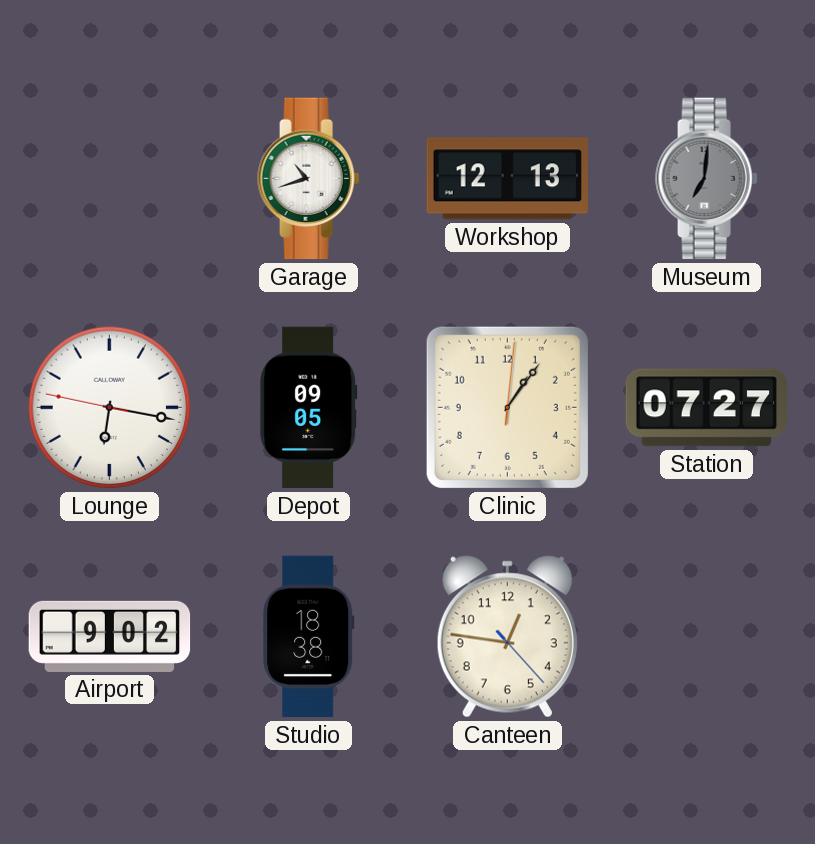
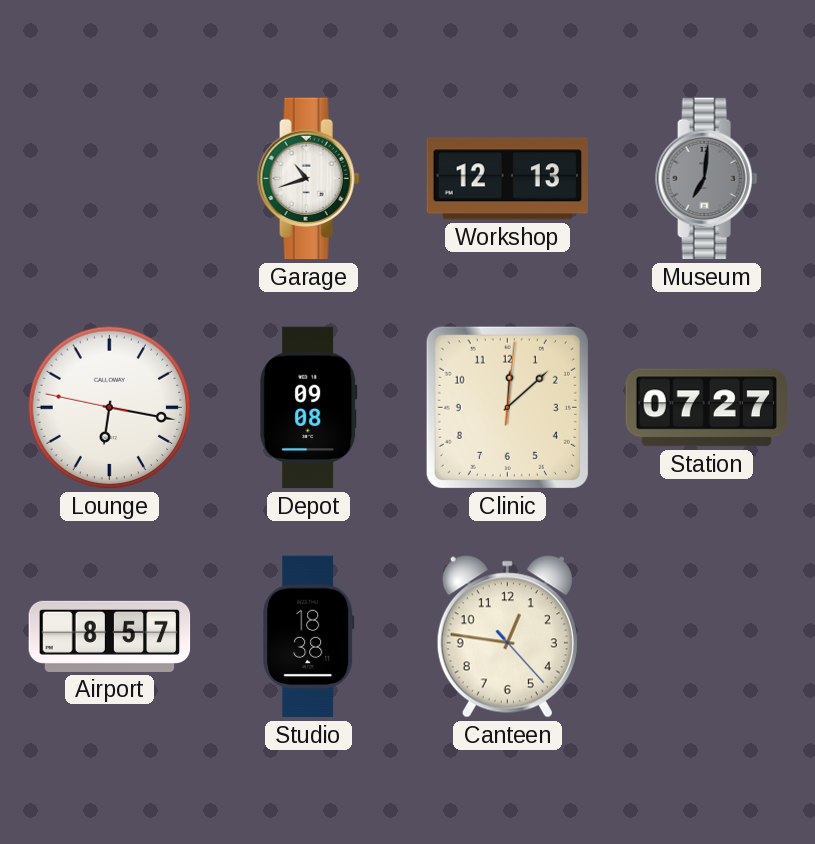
Depot: 09:05 -> 09:08 (309, 408)
Clinic: 1:06 -> 12:08 (507, 407)
Airport: 9:02 -> 8:57 (110, 636)
